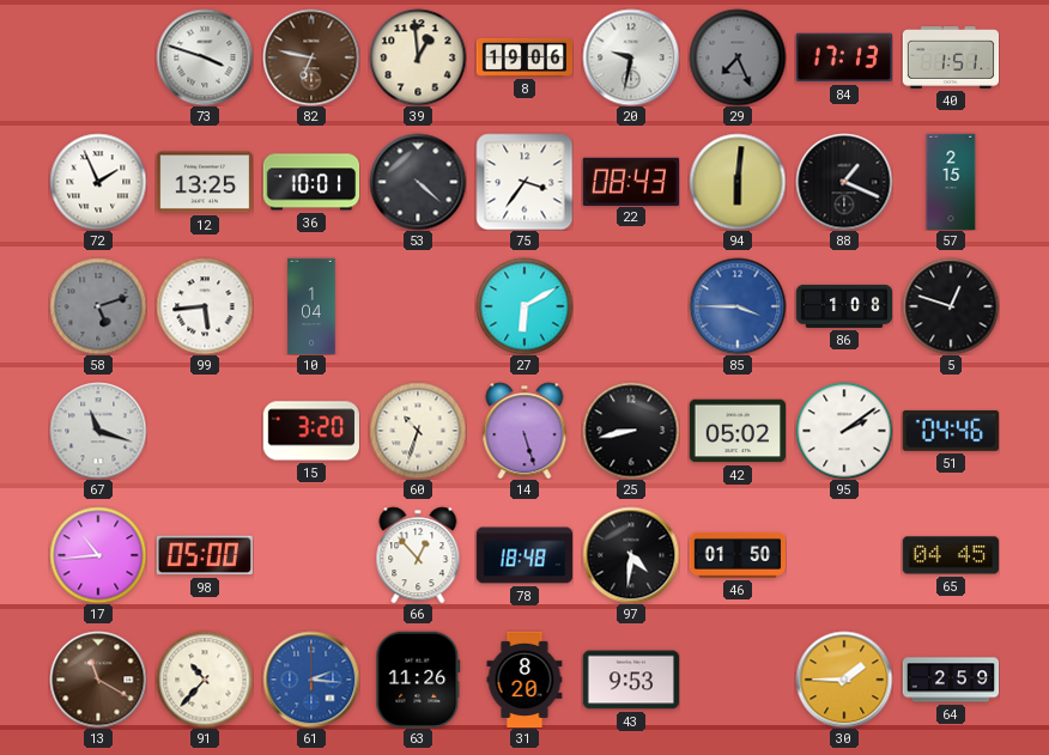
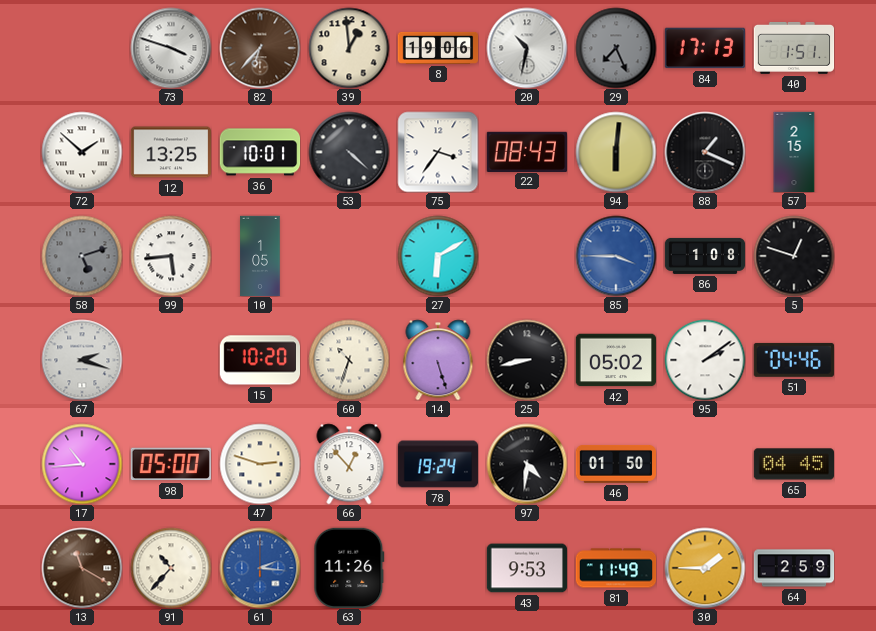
82: 6:47 -> 6:37 (260, 48)
20: 9:32 -> 10:32 (527, 48)
72: 1:56 -> 1:52 (82, 152)
10: 1:04 -> 1:05 (260, 256)
67: 11:18 -> 2:18 (82, 360)
15: 3:20 -> 10:20 (259, 360)
47: none -> 2:48 (260, 464)
78: 18:48 -> 19:24 (438, 464)
31: 8:20 -> none (524, 680)
81: none -> 11:49 (616, 568)
